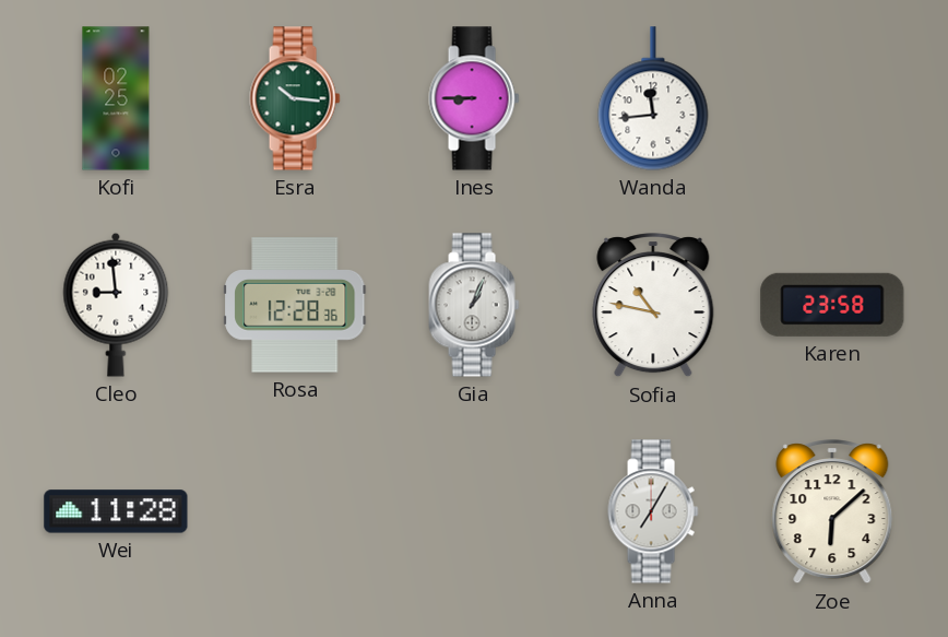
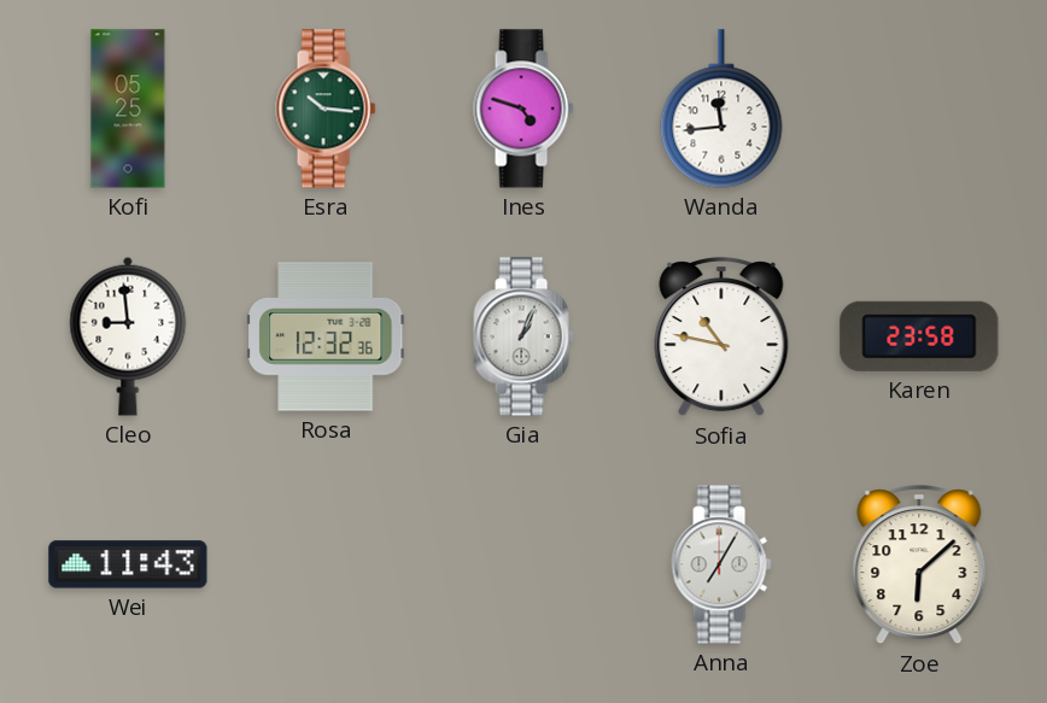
Kofi: 02:25 -> 05:25 (128, 109)
Ines: 8:45 -> 4:48 (523, 109)
Rosa: 12:28 -> 12:32 (327, 336)
Wei: 11:28 -> 11:43 (128, 564)
